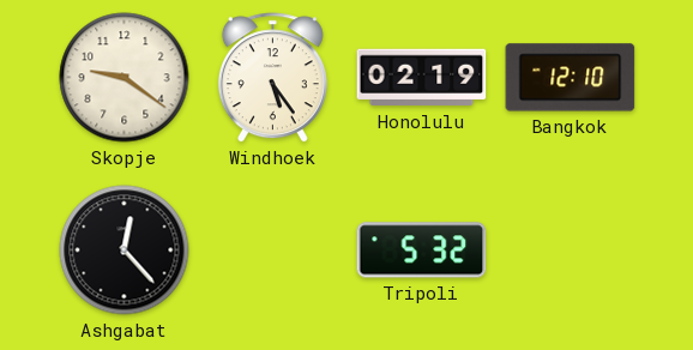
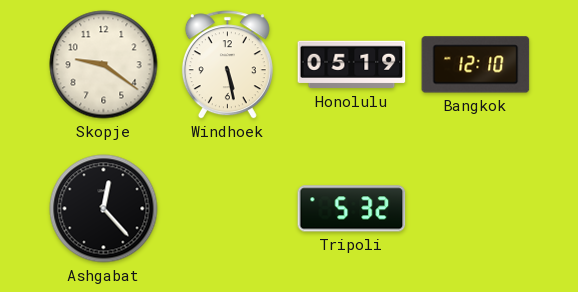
Windhoek: 5:24 -> 5:28 (227, 65)
Honolulu: 02:19 -> 05:19 (352, 65)
